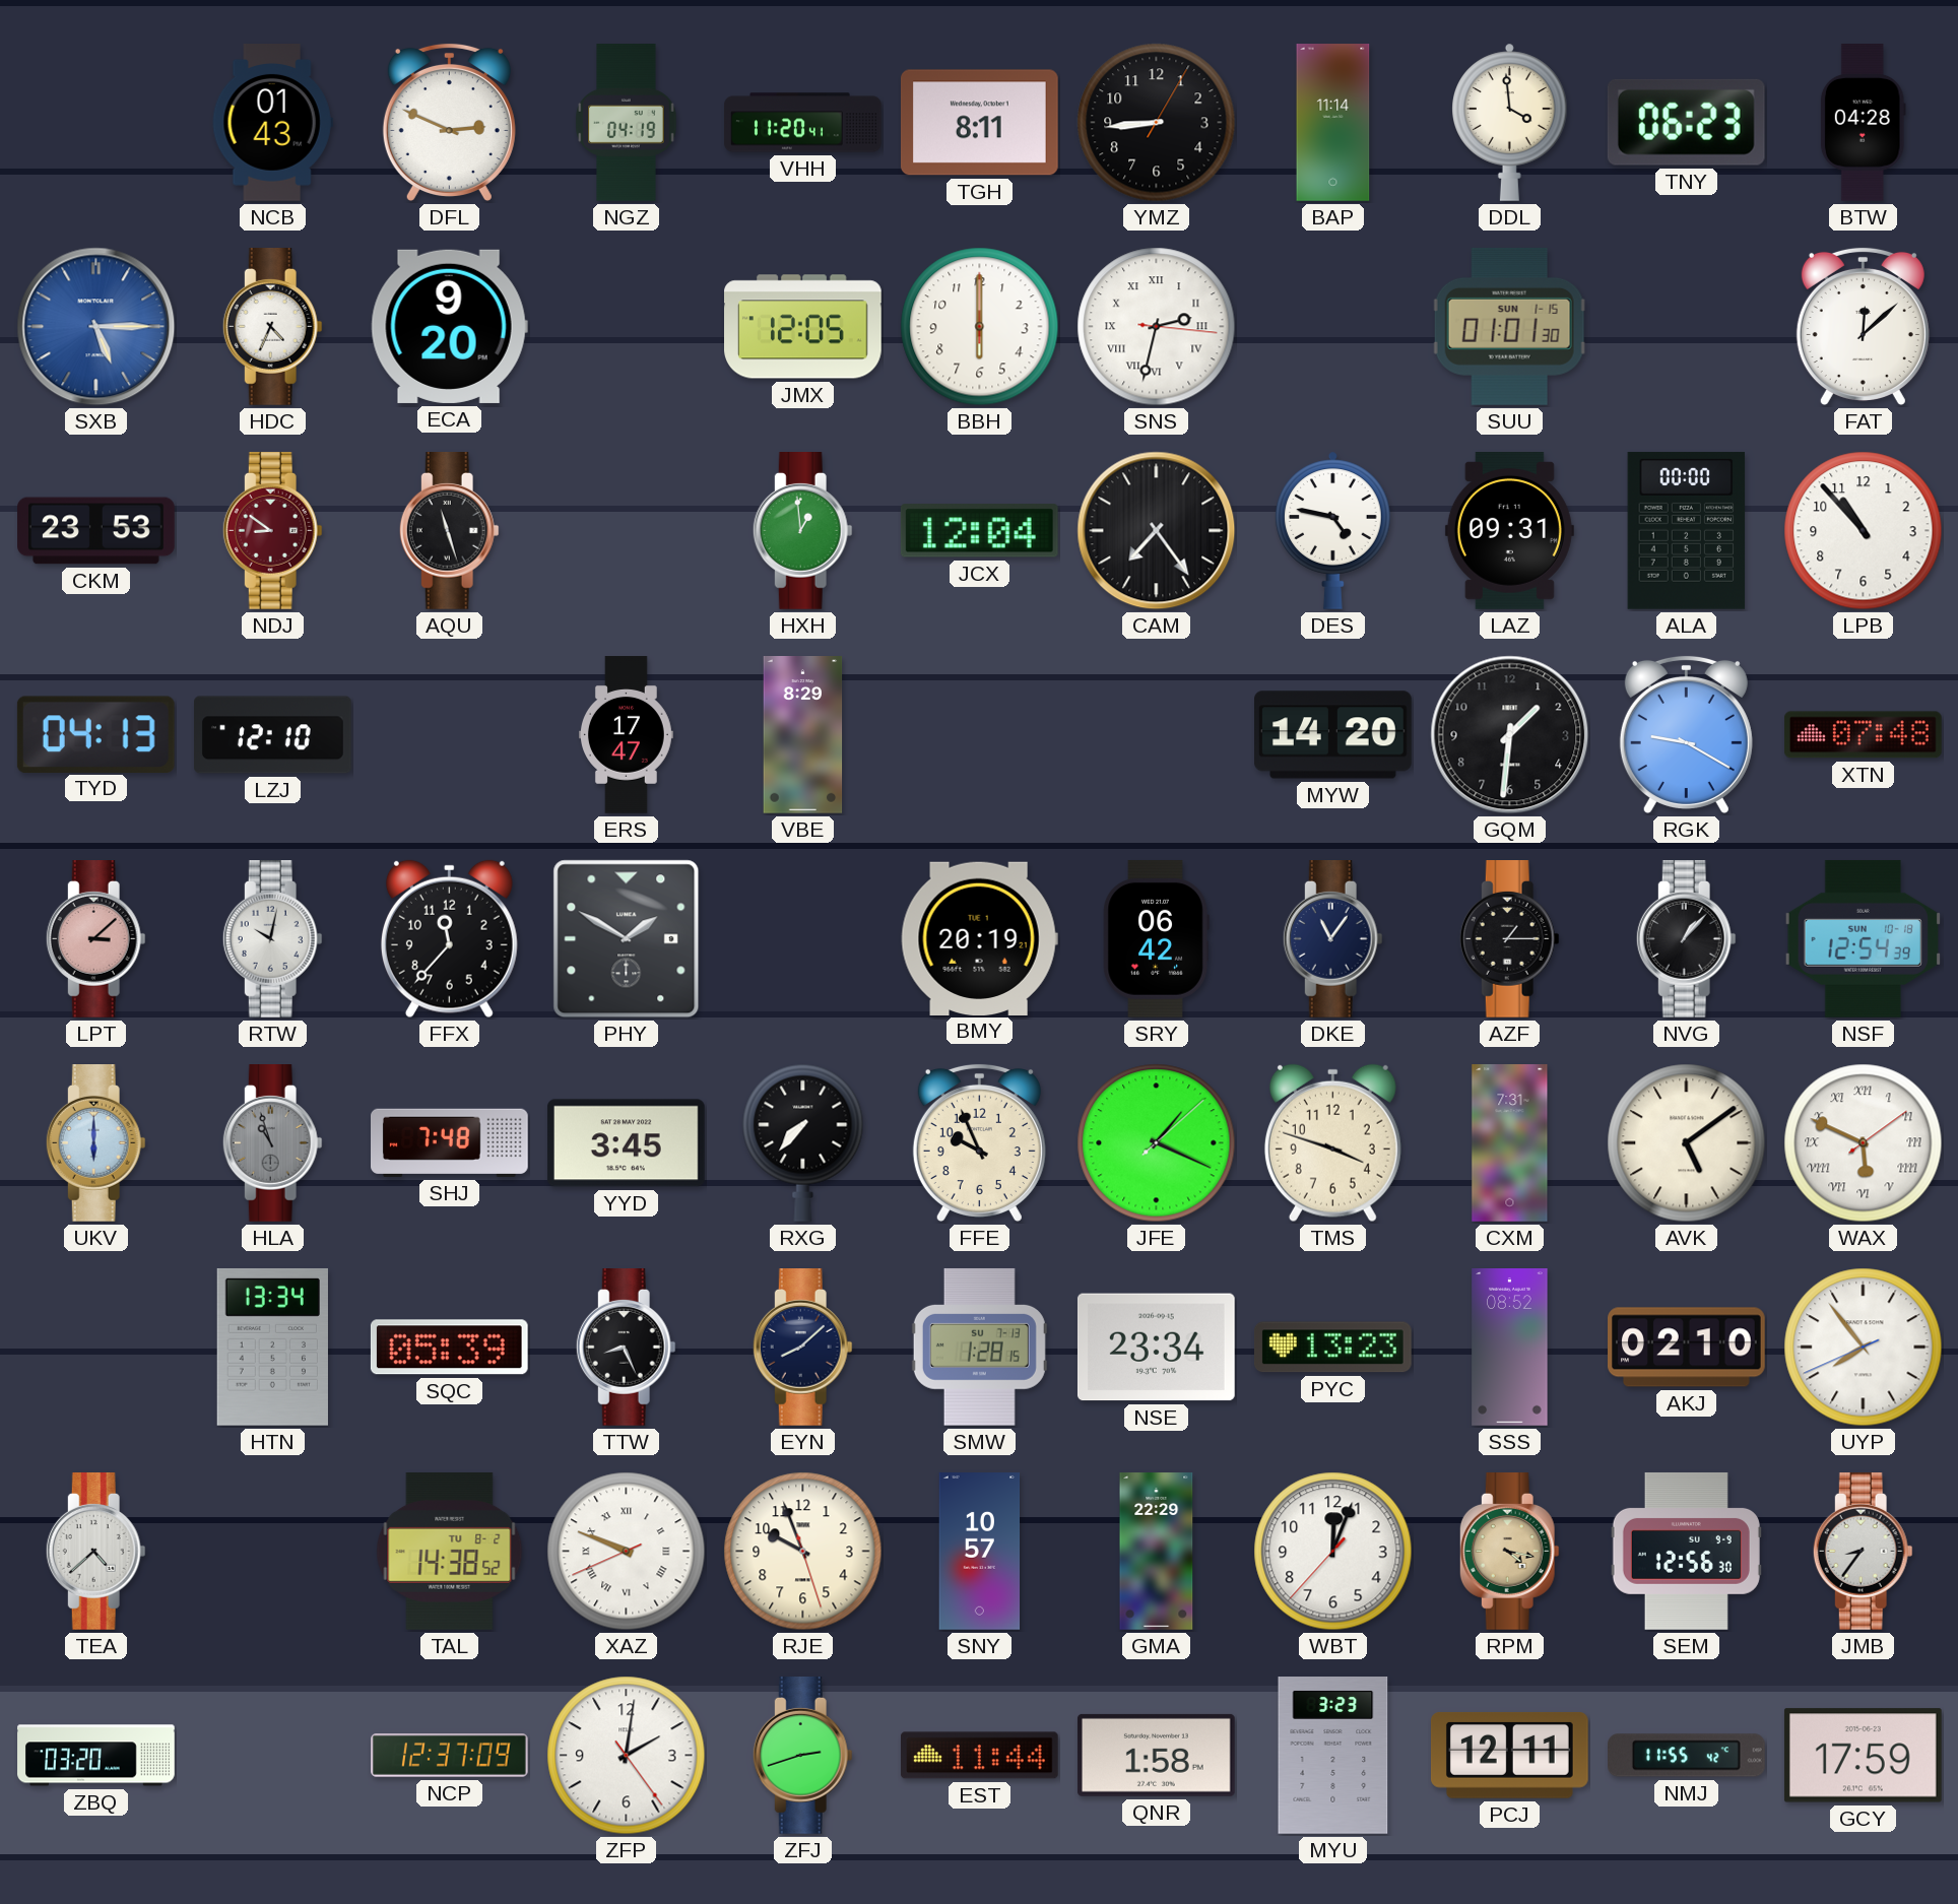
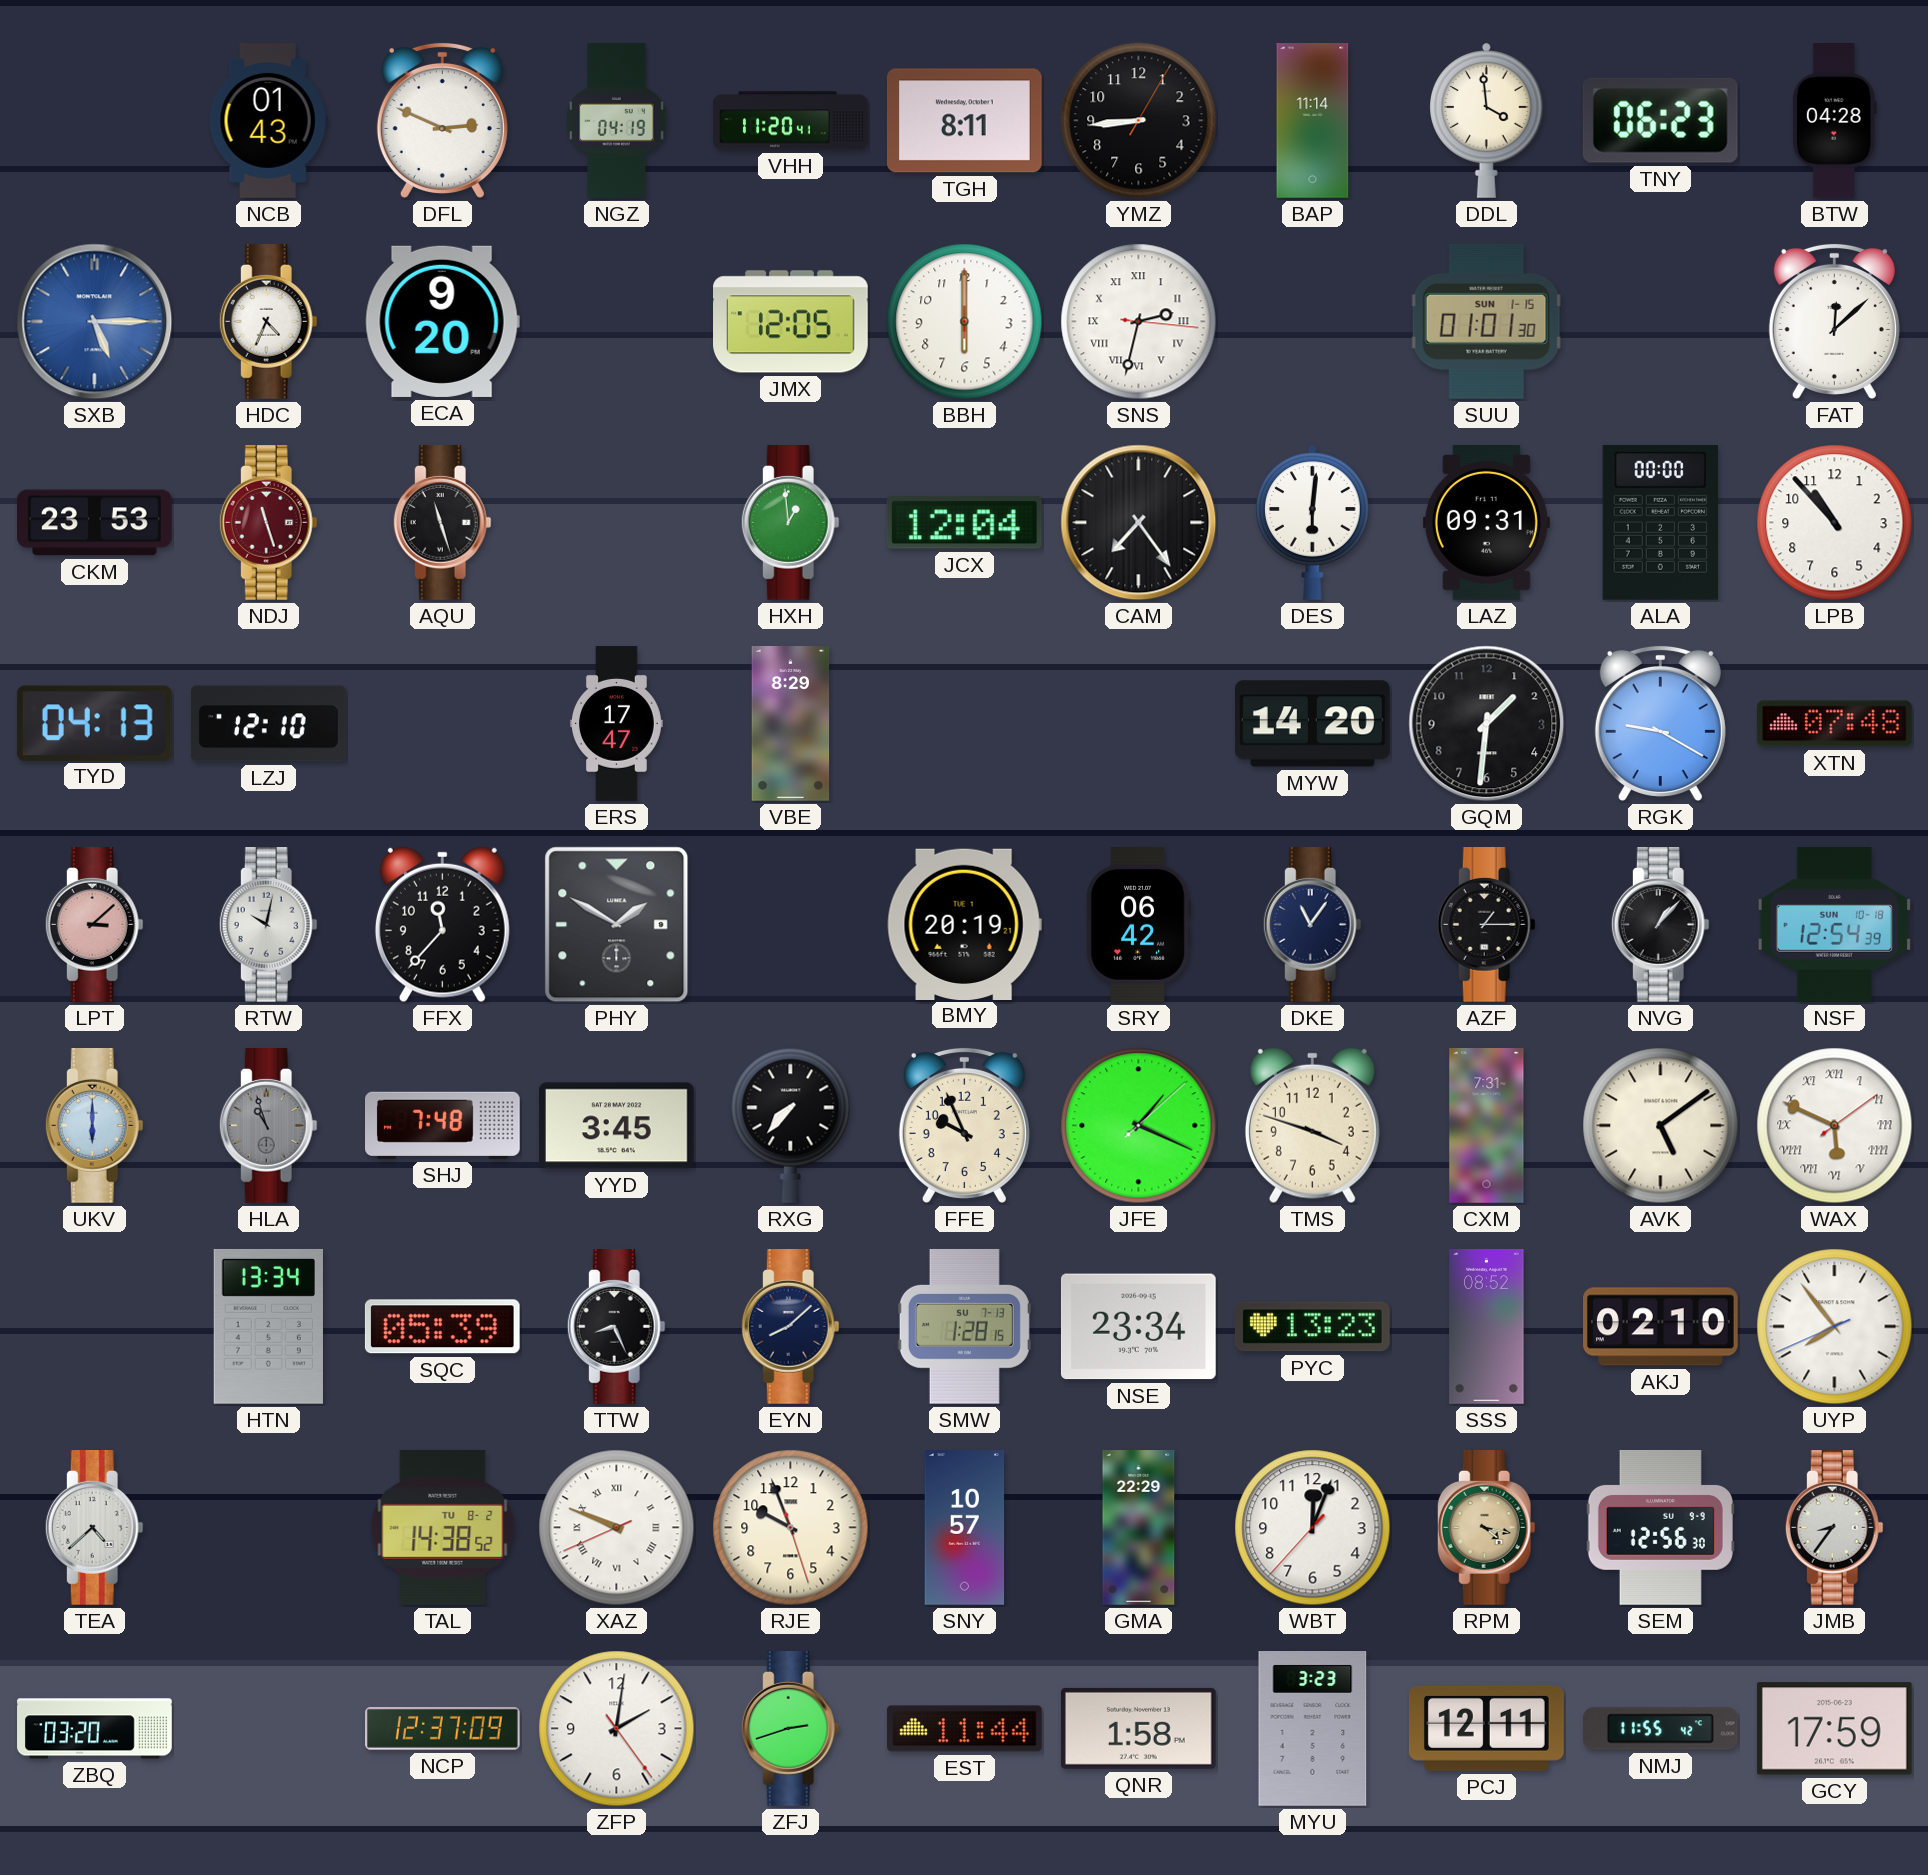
NDJ: 8:51 -> 11:27 (268, 523)
DES: 4:47 -> 6:01 (1313, 522)
